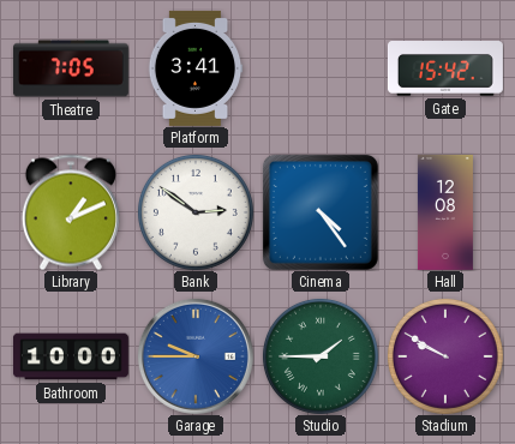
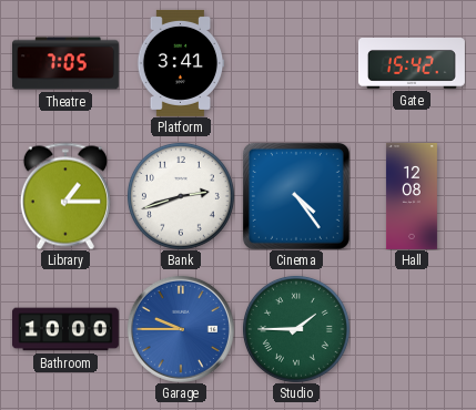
Library: 1:11 -> 1:15 (65, 196)
Bank: 2:51 -> 2:42 (181, 196)
Stadium: 9:50 -> none (445, 356)
